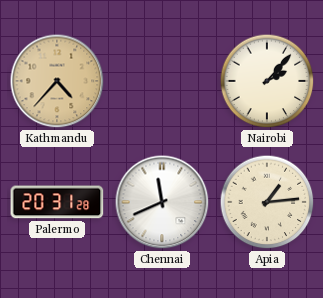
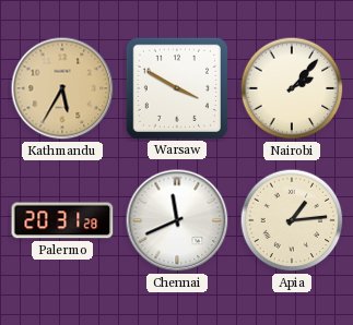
Kathmandu: 4:37 -> 5:35 (62, 88)
Warsaw: none -> 3:50 (176, 87)
